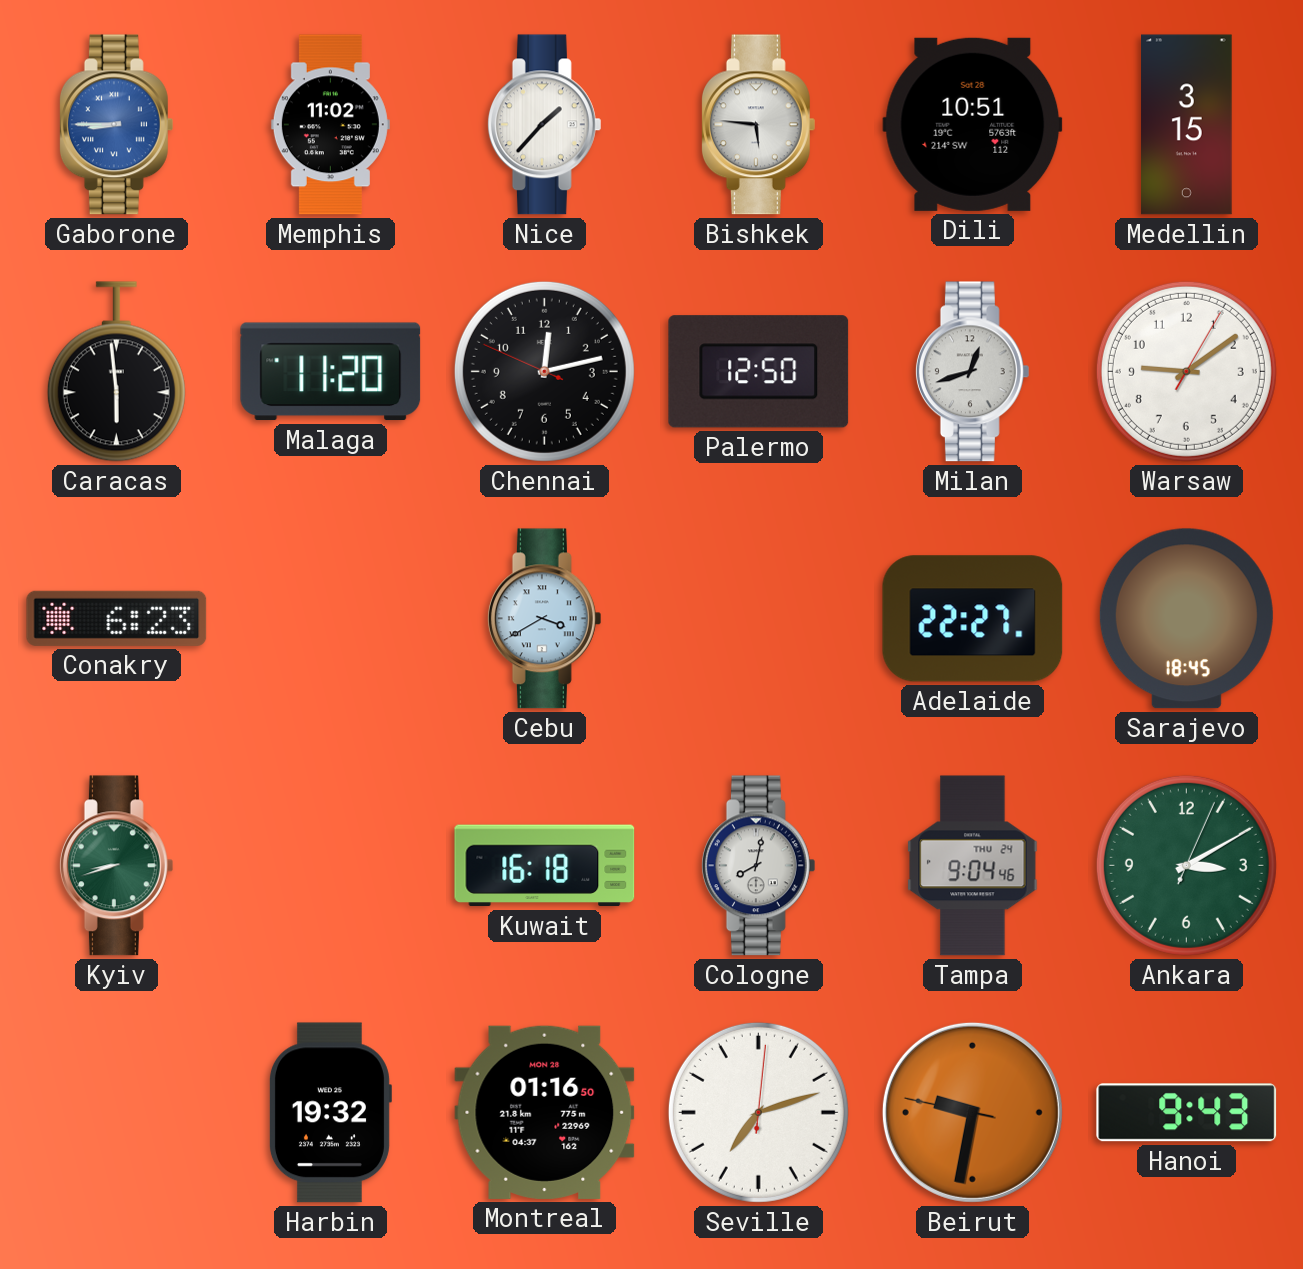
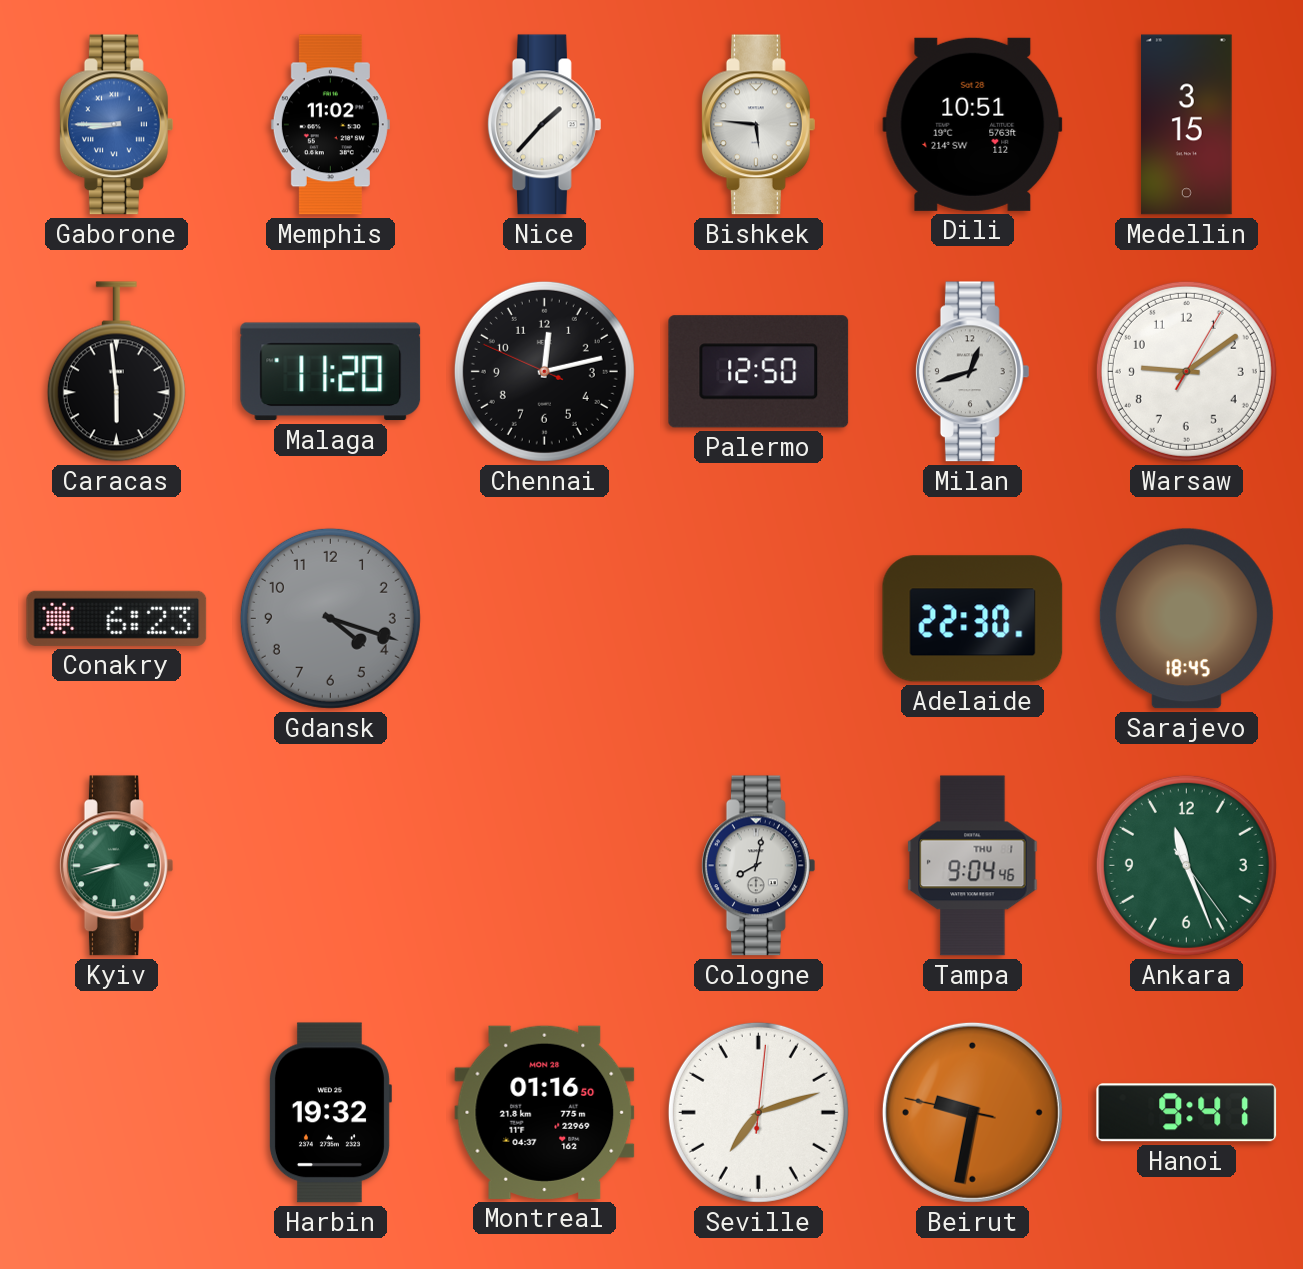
Gdansk: none -> 4:18 (330, 618)
Cebu: 3:40 -> none (544, 619)
Adelaide: 22:27 -> 22:30 (973, 619)
Kuwait: 16:18 -> none (545, 866)
Tampa date: THU 24 -> THU 1 (973, 866)
Ankara: 3:10 -> 11:26 (1186, 865)
Hanoi: 9:43 -> 9:41 (1187, 1113)
